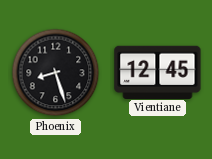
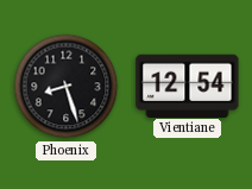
Vientiane: 12:45 -> 12:54 (188, 86)
